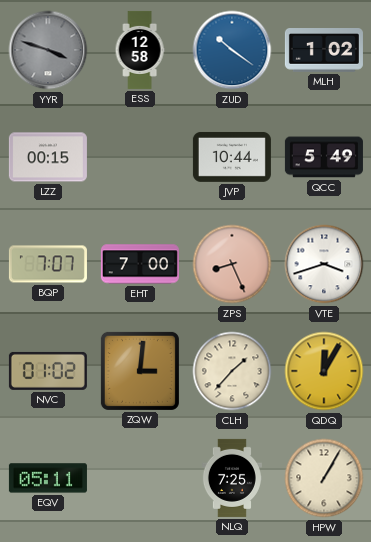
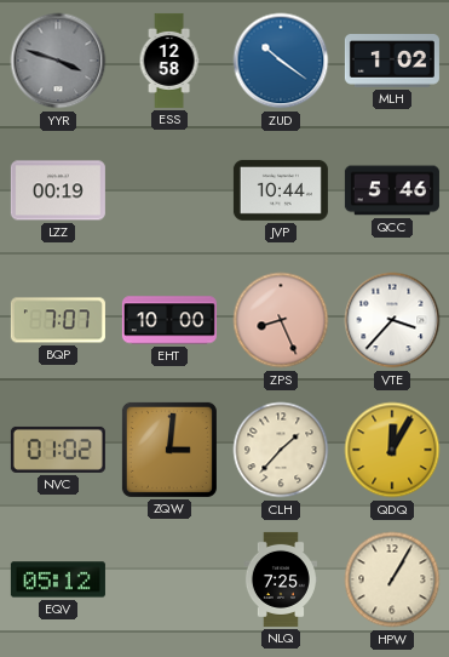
LZZ: 00:15 -> 00:19 (58, 190)
QCC: 5:49 -> 5:46 (392, 190)
EHT: 7:00 -> 10:00 (169, 320)
VTE: 3:42 -> 3:37 (392, 320)
EQV: 05:11 -> 05:12 (58, 579)
